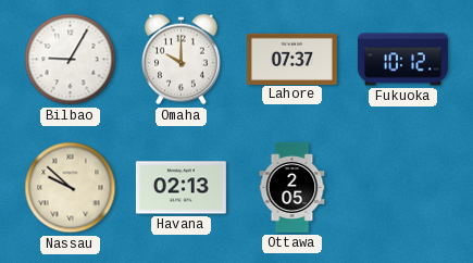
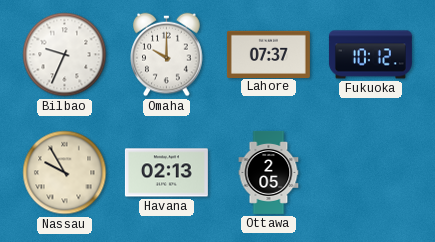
Bilbao: 9:05 -> 9:34 (65, 55)
Nassau: 9:52 -> 9:55 (65, 173)
